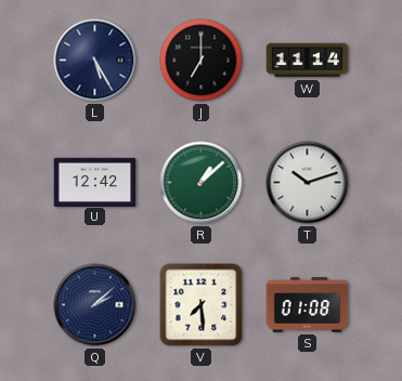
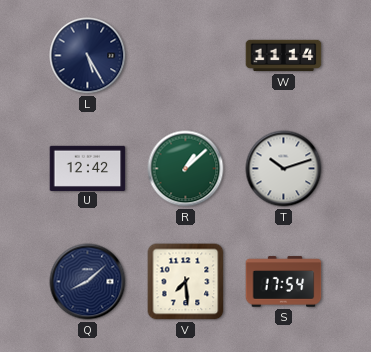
J: 7:00 -> none (202, 61)
Q: 2:08 -> 8:08 (88, 282)
S: 01:08 -> 17:54 (284, 282)
